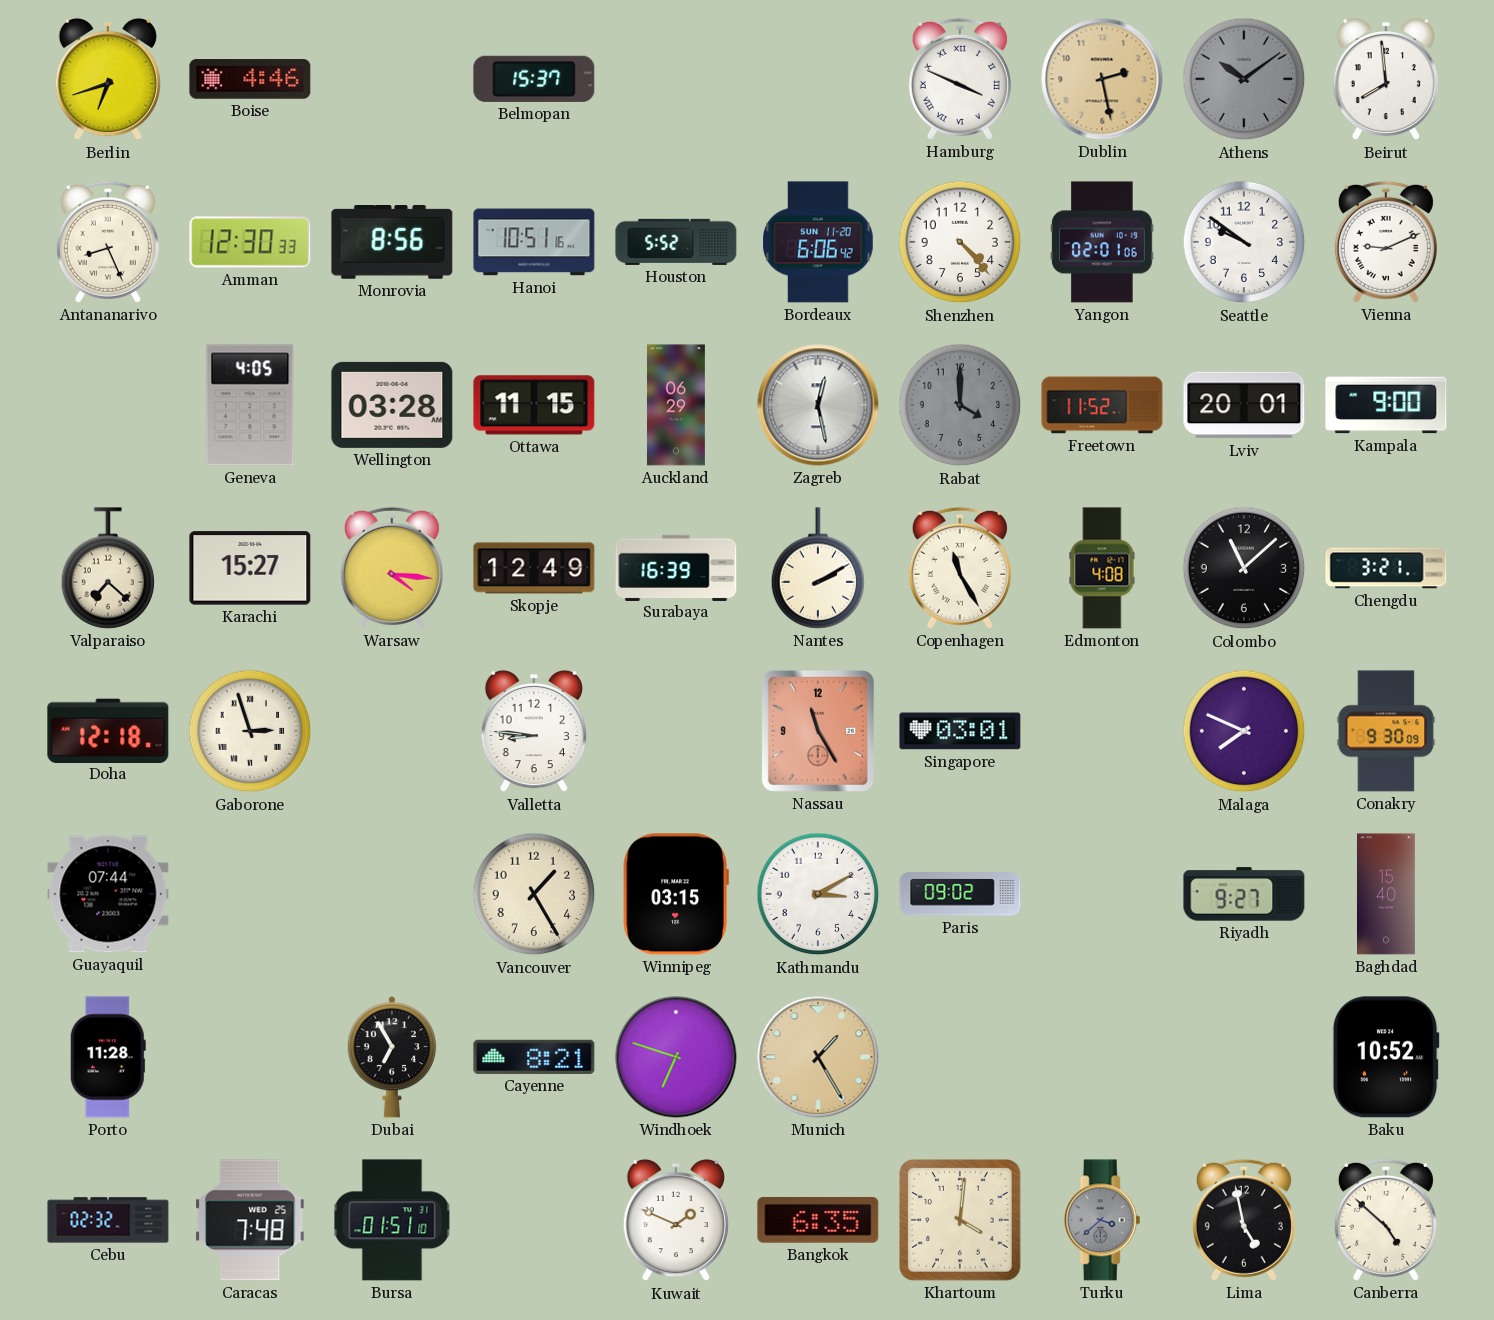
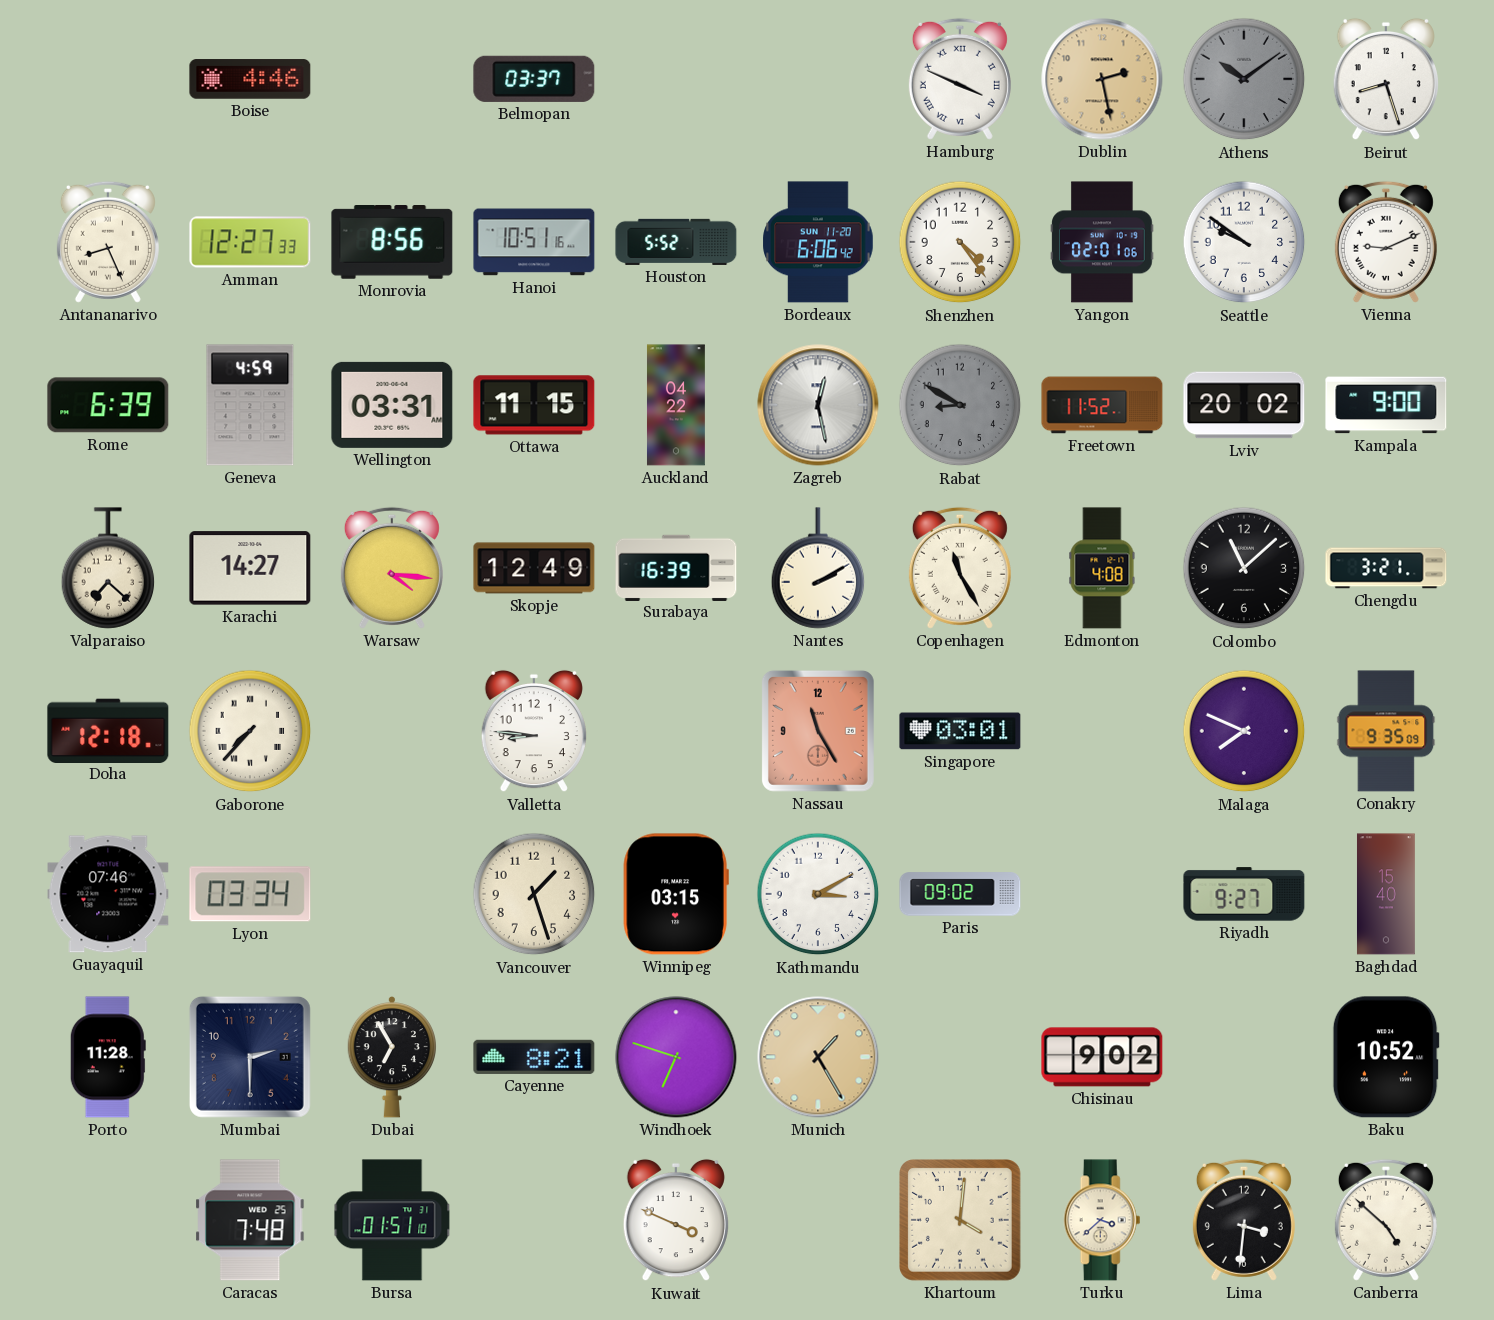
Berlin: 6:42 -> none (108, 79)
Belmopan: 15:37 -> 03:37 (534, 79)
Beirut: 7:59 -> 8:27 (1386, 79)
Amman: 12:30 -> 12:27 (250, 242)
Shenzhen: 4:23 -> 4:24 (960, 242)
Rome: none -> 6:39 (108, 405)
Geneva: 4:05 -> 4:59 (250, 405)
Wellington: 03:28 -> 03:31 (392, 405)
Auckland: 06:29 -> 04:22 (676, 405)
Rabat: 4:00 -> 8:50 (960, 405)
Lviv: 20:01 -> 20:02 (1244, 405)
Karachi: 15:27 -> 14:27 (250, 568)
Gaborone: 2:57 -> 7:37 (250, 731)
Conakry: 9:30 -> 9:35 (1386, 731)
Guayaquil: 07:44 -> 07:46 (108, 894)
Lyon: none -> 03:34 (250, 894)
Vancouver: 1:25 -> 1:27 (534, 894)
Mumbai: none -> 2:30 (250, 1057)
Chisinau: none -> 9:02 (1102, 1057)
Cebu: 02:32 -> none (108, 1220)
Kuwait: 1:49 -> 3:49 (676, 1220)
Bangkok: 6:35 -> none (818, 1220)
Turku dial: grey -> cream (1102, 1220)
Lima: 4:58 -> 3:31 (1244, 1220)
